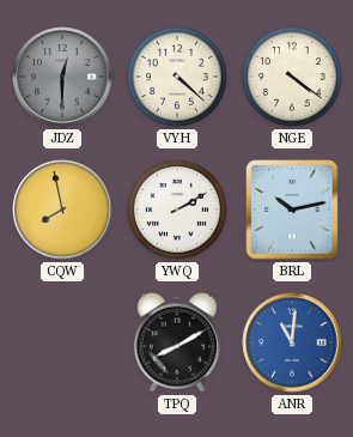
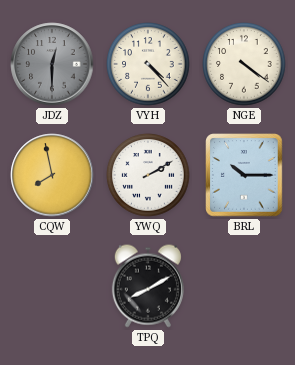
VYH: 4:22 -> 4:23 (148, 64)
BRL: 10:13 -> 10:15 (244, 175)
ANR: 11:01 -> none (292, 342)
